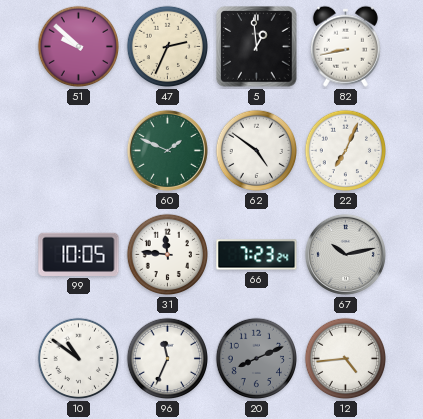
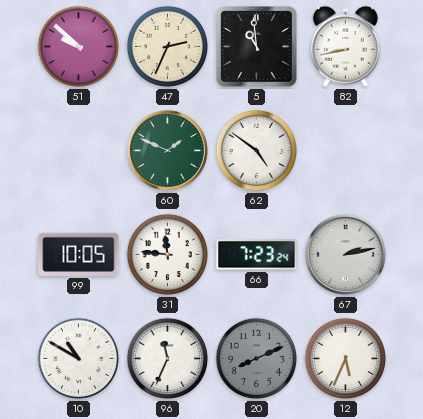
5: 12:59 -> 10:59 (257, 47)
22: 7:04 -> none (346, 151)
67: 10:13 -> 2:13 (345, 254)
10: 10:51 -> 10:50 (79, 359)
12: 4:44 -> 5:34 (346, 359)
